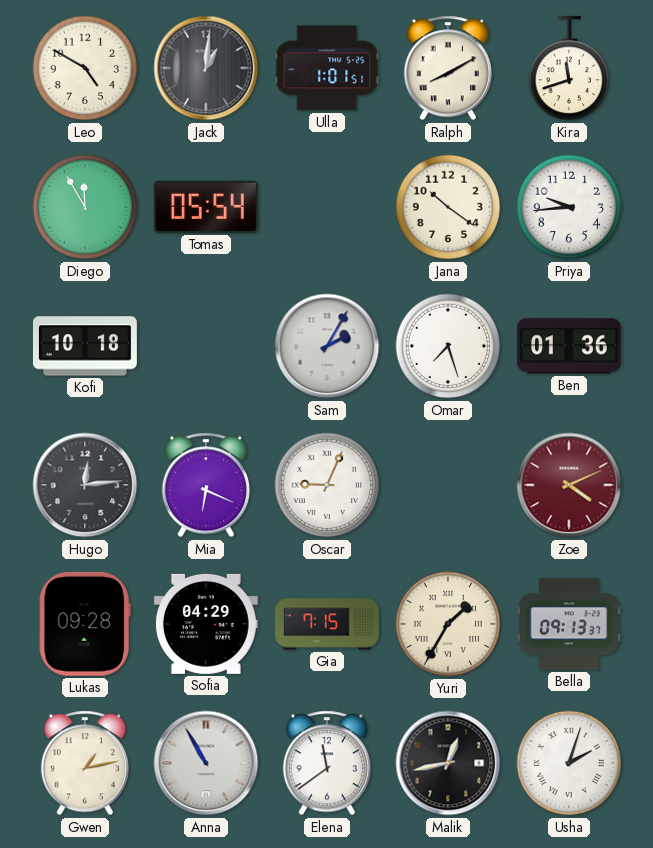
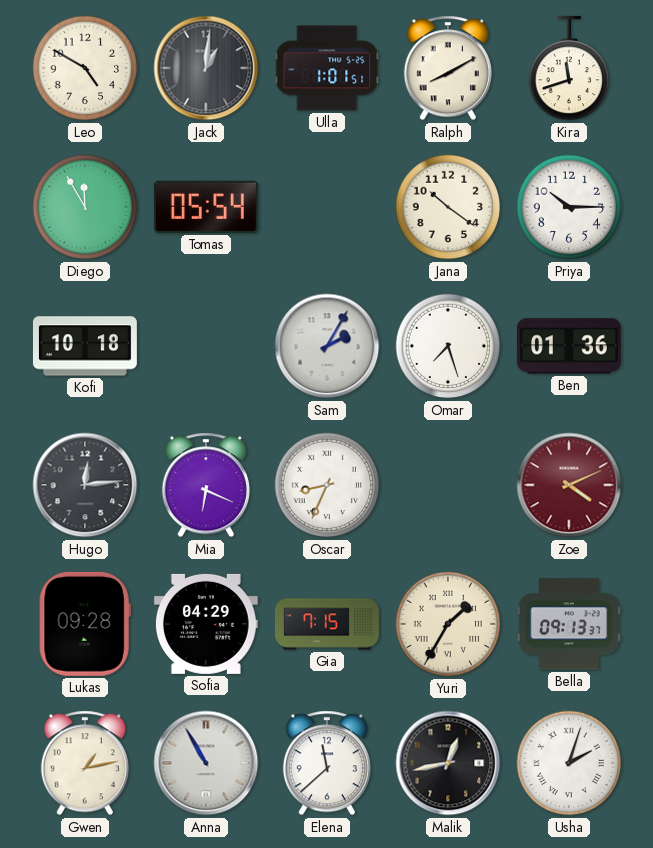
Priya: 9:44 -> 10:15 (569, 207)
Oscar: 9:04 -> 8:34 (327, 485)
Elena: 11:39 -> 11:38 (327, 763)
